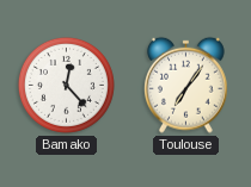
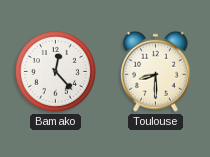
Toulouse: 7:06 -> 8:30 (156, 71)
